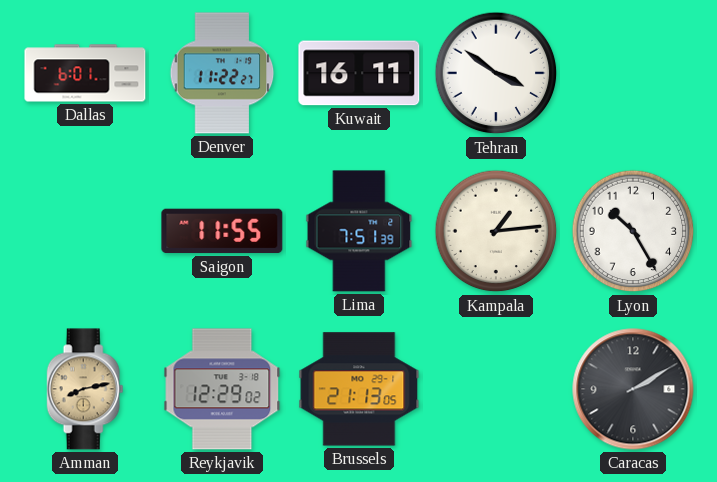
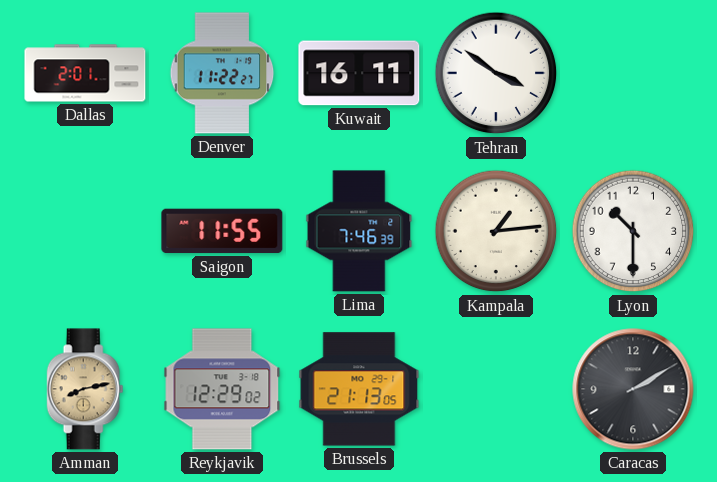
Dallas: 6:01 -> 2:01 (85, 73)
Lima: 7:51 -> 7:46 (359, 231)
Lyon: 10:25 -> 10:30 (633, 231)
